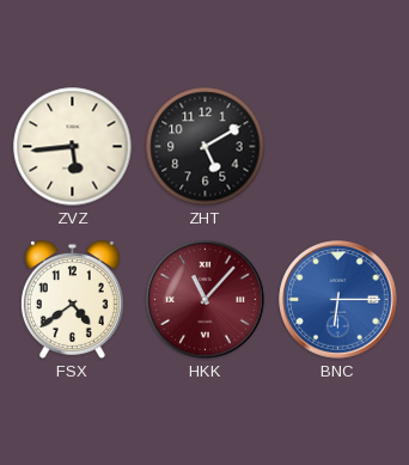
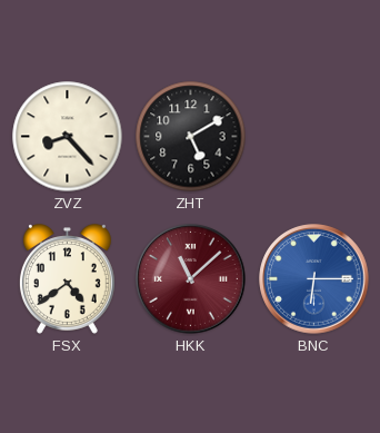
ZVZ: 5:44 -> 8:23 (68, 137)
HKK: 11:07 -> 11:08 (191, 279)
